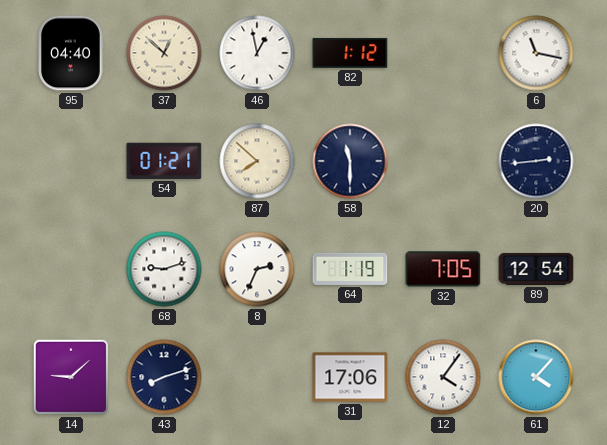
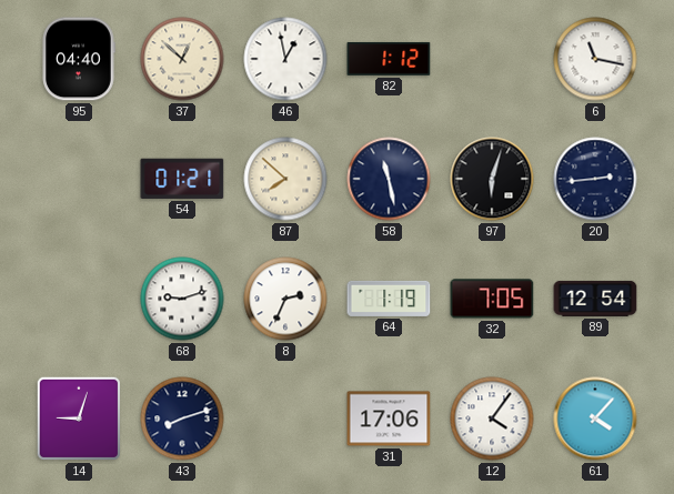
58: 11:30 -> 11:28 (389, 179)
97: none -> 6:03 (492, 179)
14: 9:08 -> 9:03 (79, 419)
